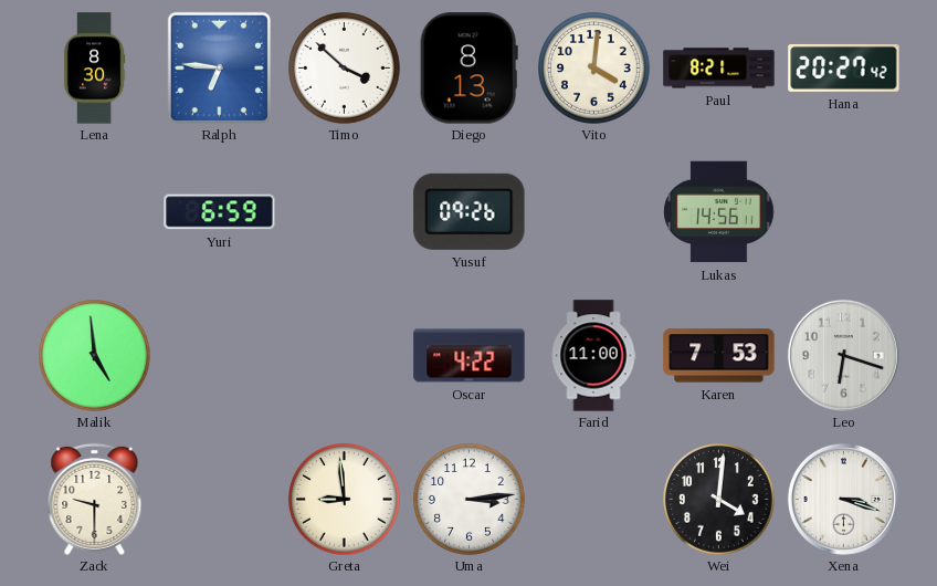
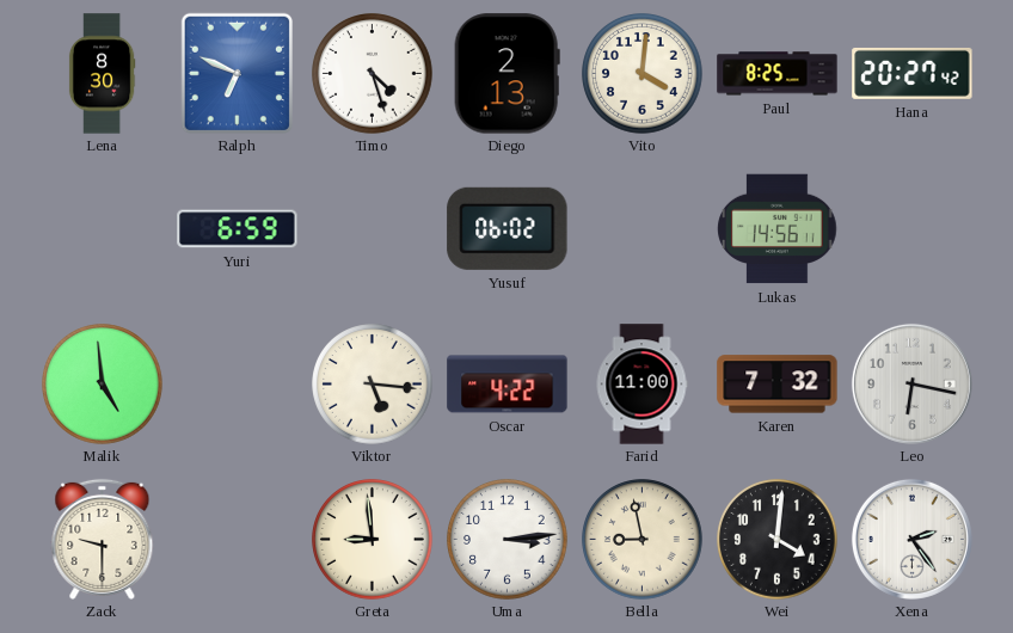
Ralph: 6:46 -> 6:49 (237, 73)
Timo: 3:52 -> 4:27 (373, 74)
Diego: 8:13 -> 2:13 (506, 74)
Paul: 8:21 -> 8:25 (778, 74)
Yusuf: 09:26 -> 06:02 (508, 228)
Viktor: none -> 5:16 (373, 385)
Karen: 7:53 -> 7:32 (778, 385)
Leo: 6:18 -> 6:17 (911, 383)
Bella: none -> 8:58 (643, 540)
Xena: 3:18 -> 2:24 (911, 539)
